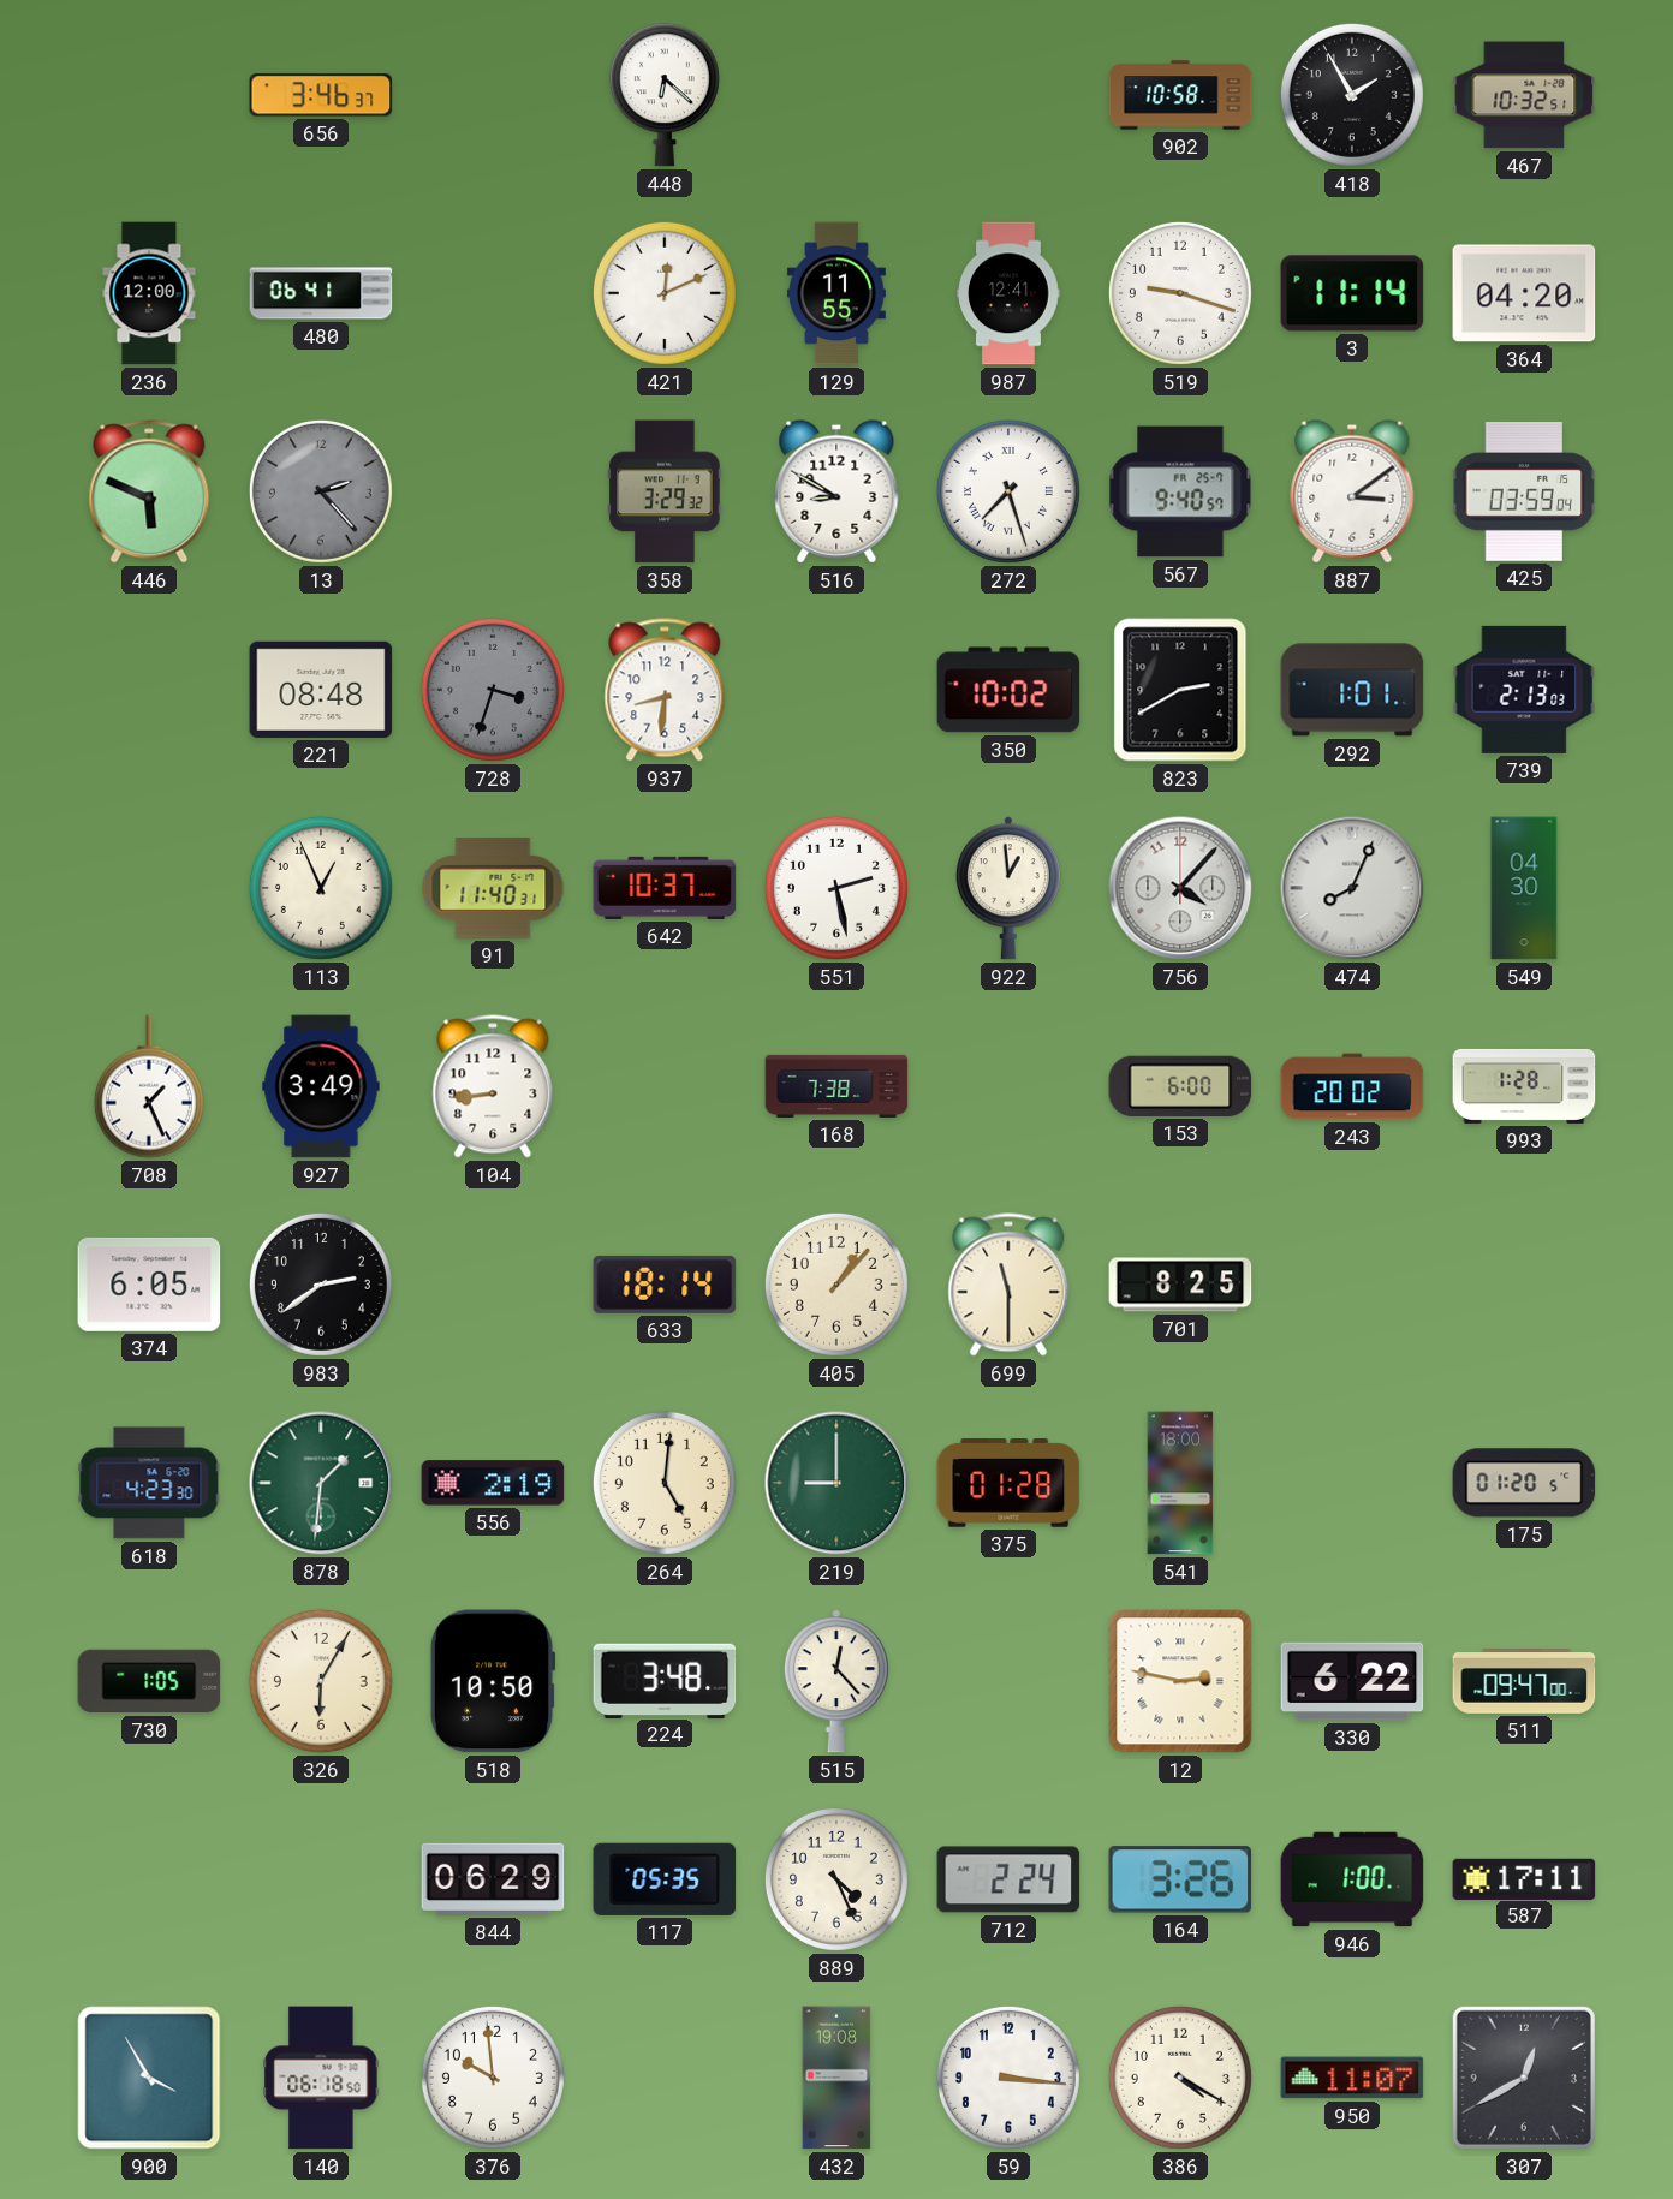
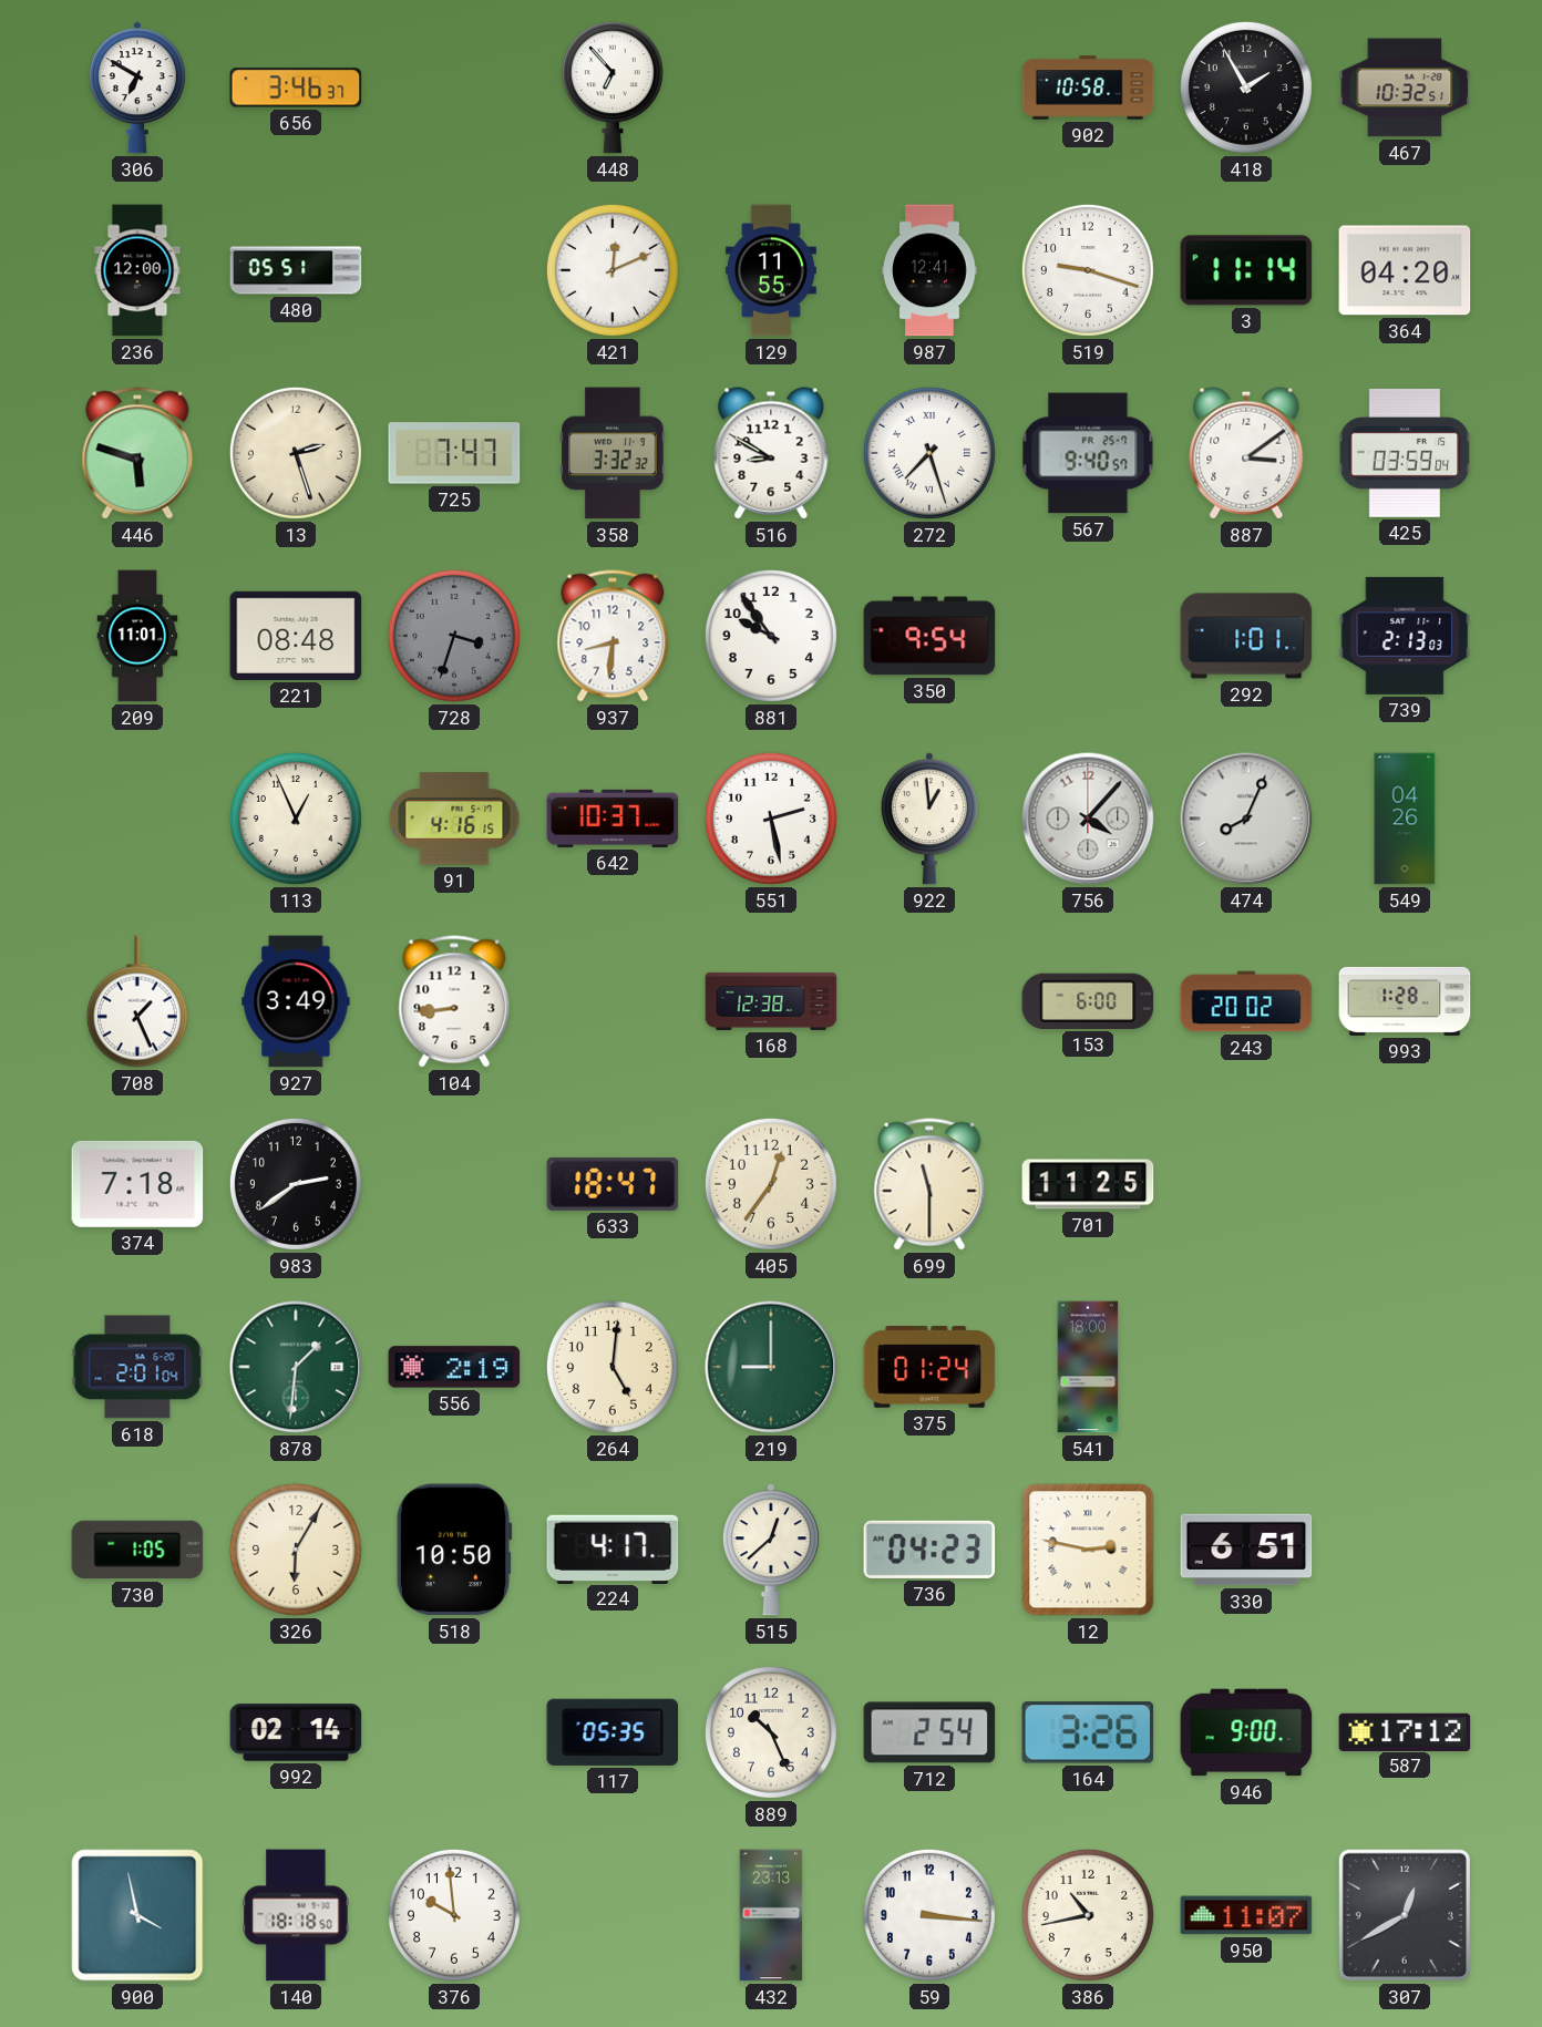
306: none -> 6:50 (137, 88)
448: 6:22 -> 6:53 (613, 88)
480: 06:41 -> 05:51 (296, 270)
446: 5:49 -> 5:48 (137, 453)
13: 2:23 -> 2:27 (296, 453)
13 dial: grey -> cream (296, 453)
725: none -> 7:47 (454, 453)
358: 3:29 -> 3:32 (613, 453)
209: none -> 11:01 (137, 636)
881: none -> 9:54 (771, 636)
350: 10:02 -> 9:54 (929, 636)
823: 2:40 -> none (1180, 690)
91: 11:40 -> 4:16 (454, 819)
549: 04:30 -> 04:26 (1405, 819)
168: 7:38 -> 12:38 (771, 1001)
374: 6:05 -> 7:18 (137, 1184)
633: 18:14 -> 18:47 (613, 1184)
405: 1:07 -> 12:36 (771, 1184)
701: 8:25 -> 11:25 (1088, 1184)
618: 4:23 -> 2:01 (137, 1367)
375: 01:28 -> 01:24 (929, 1368)
175: 01:20 -> none (1524, 1483)
224: 3:48 -> 4:17 (613, 1548)
515: 12:23 -> 12:38 (771, 1550)
736: none -> 04:23 (929, 1550)
330: 6:22 -> 6:51 (1246, 1550)
511: 09:47 -> none (1524, 1682)
992: none -> 02:14 (296, 1732)
844: 06:29 -> none (493, 1879)
889: 4:26 -> 10:26 (771, 1732)
712: 2:24 -> 2:54 (929, 1732)
946: 1:00 -> 9:00 (1246, 1732)
587: 17:11 -> 17:12 (1405, 1731)
900: 3:55 -> 3:58 (137, 1915)
140: 06:18 -> 18:18 (296, 1915)
432: 19:08 -> 23:13 (771, 1915)
386: 4:20 -> 10:43 (1088, 1915)
